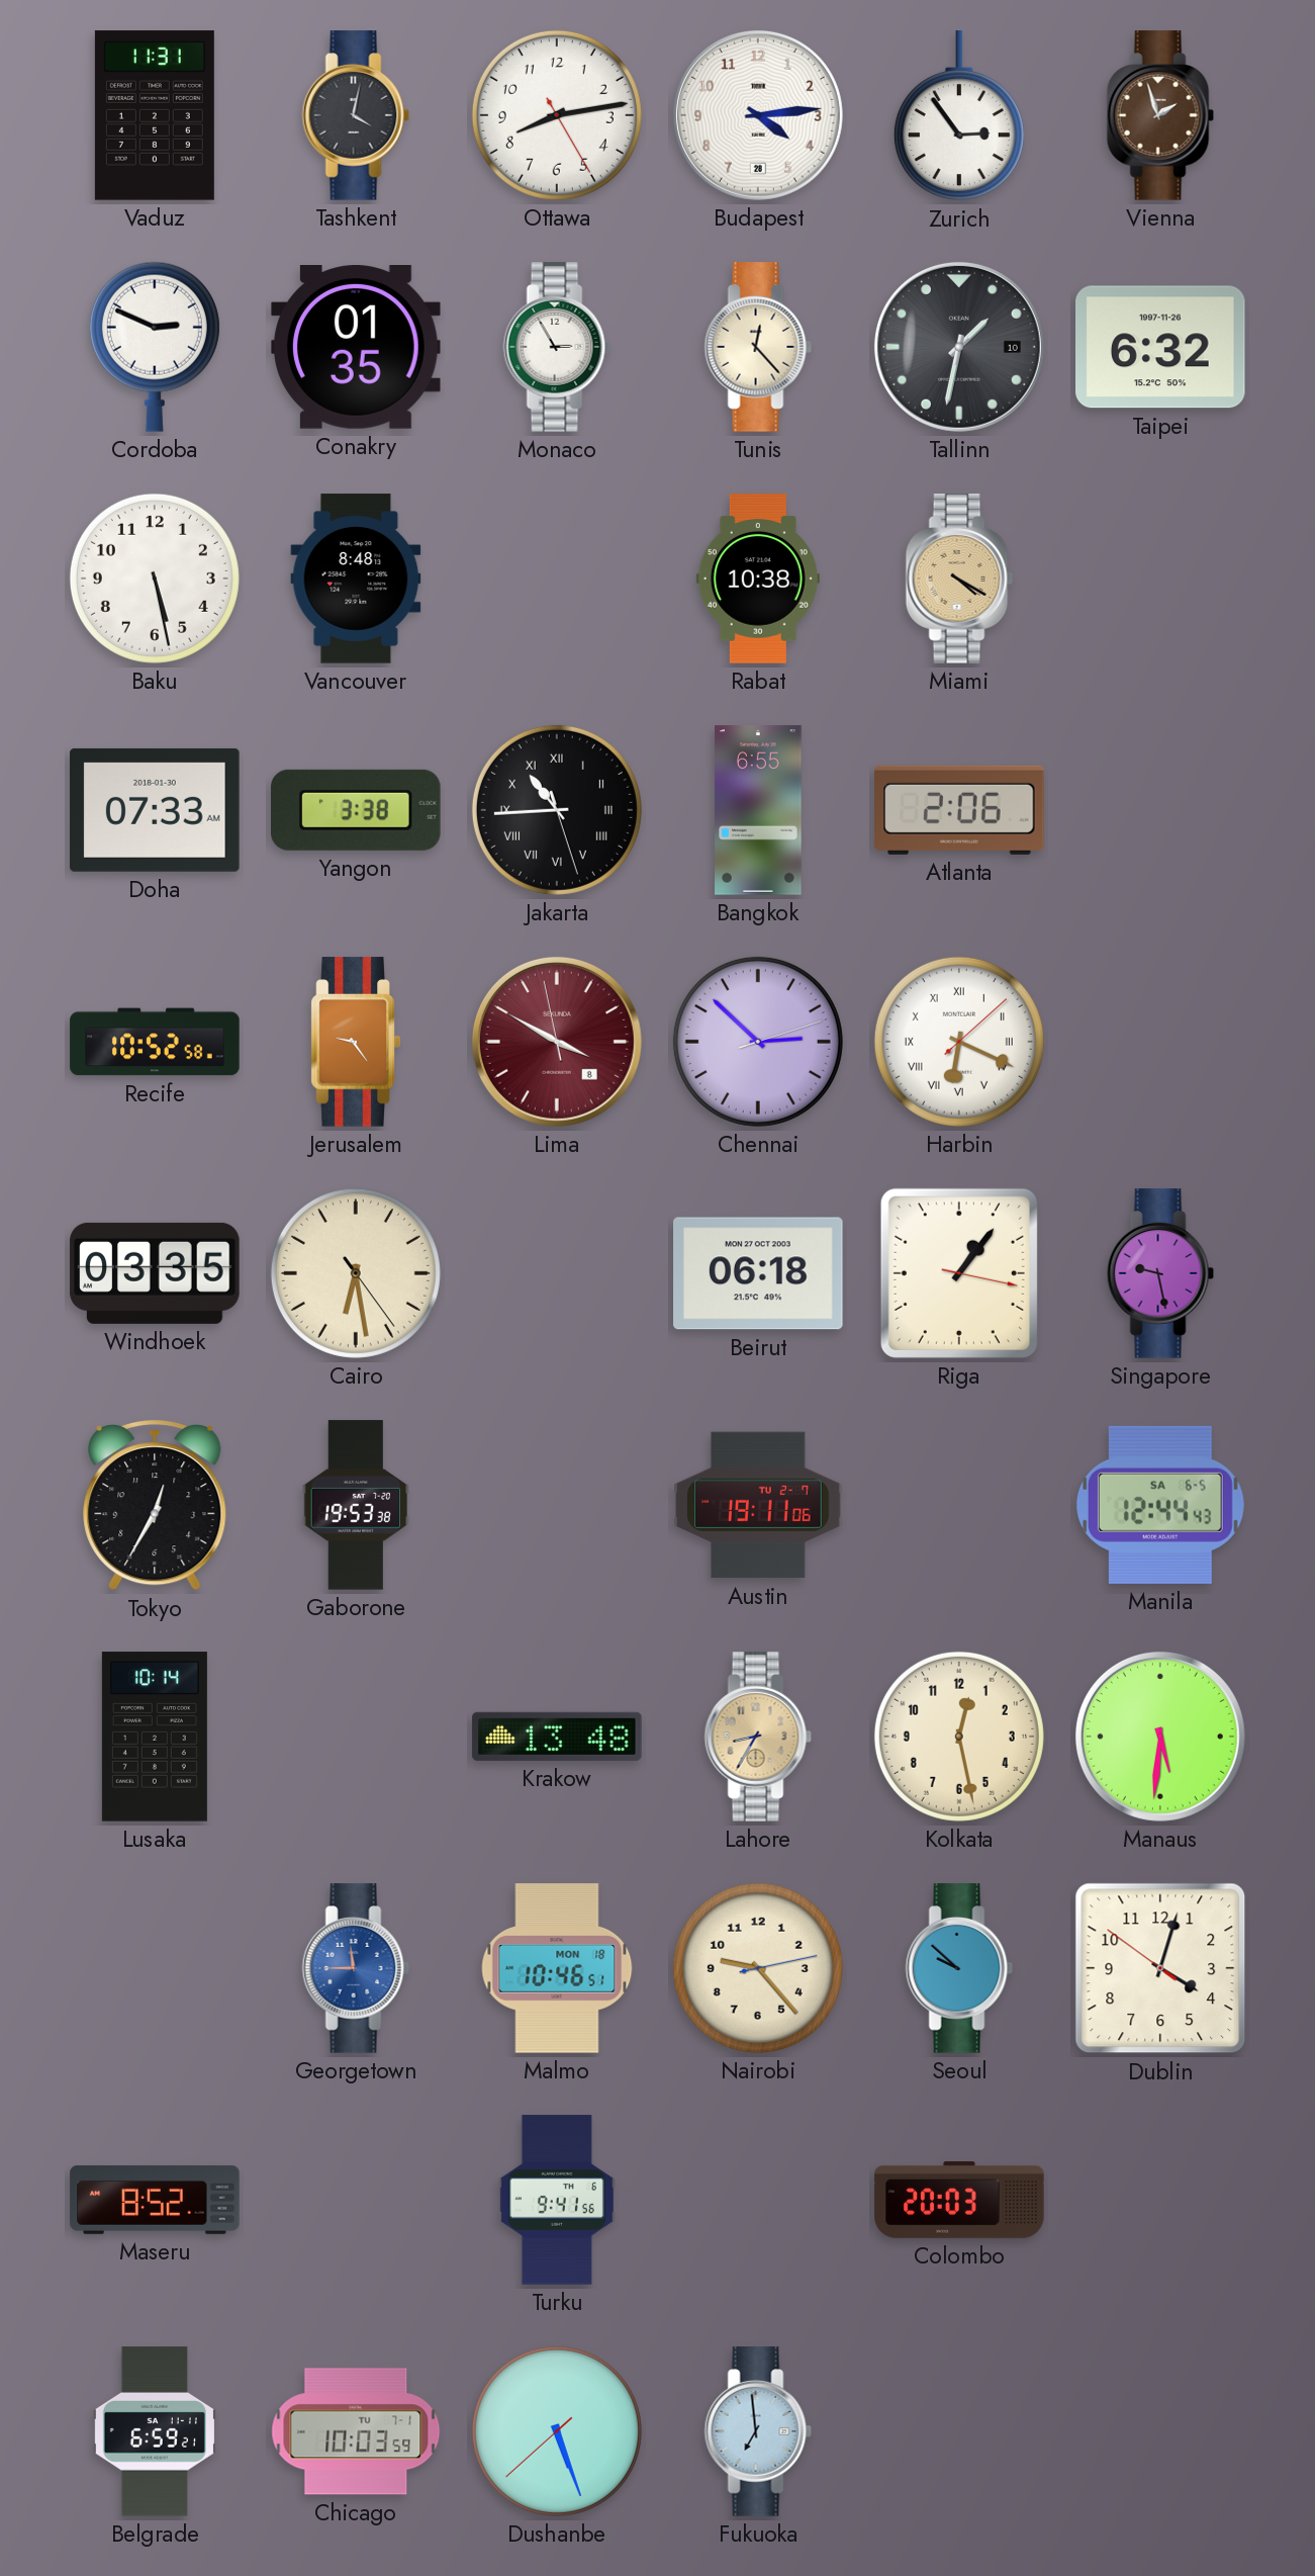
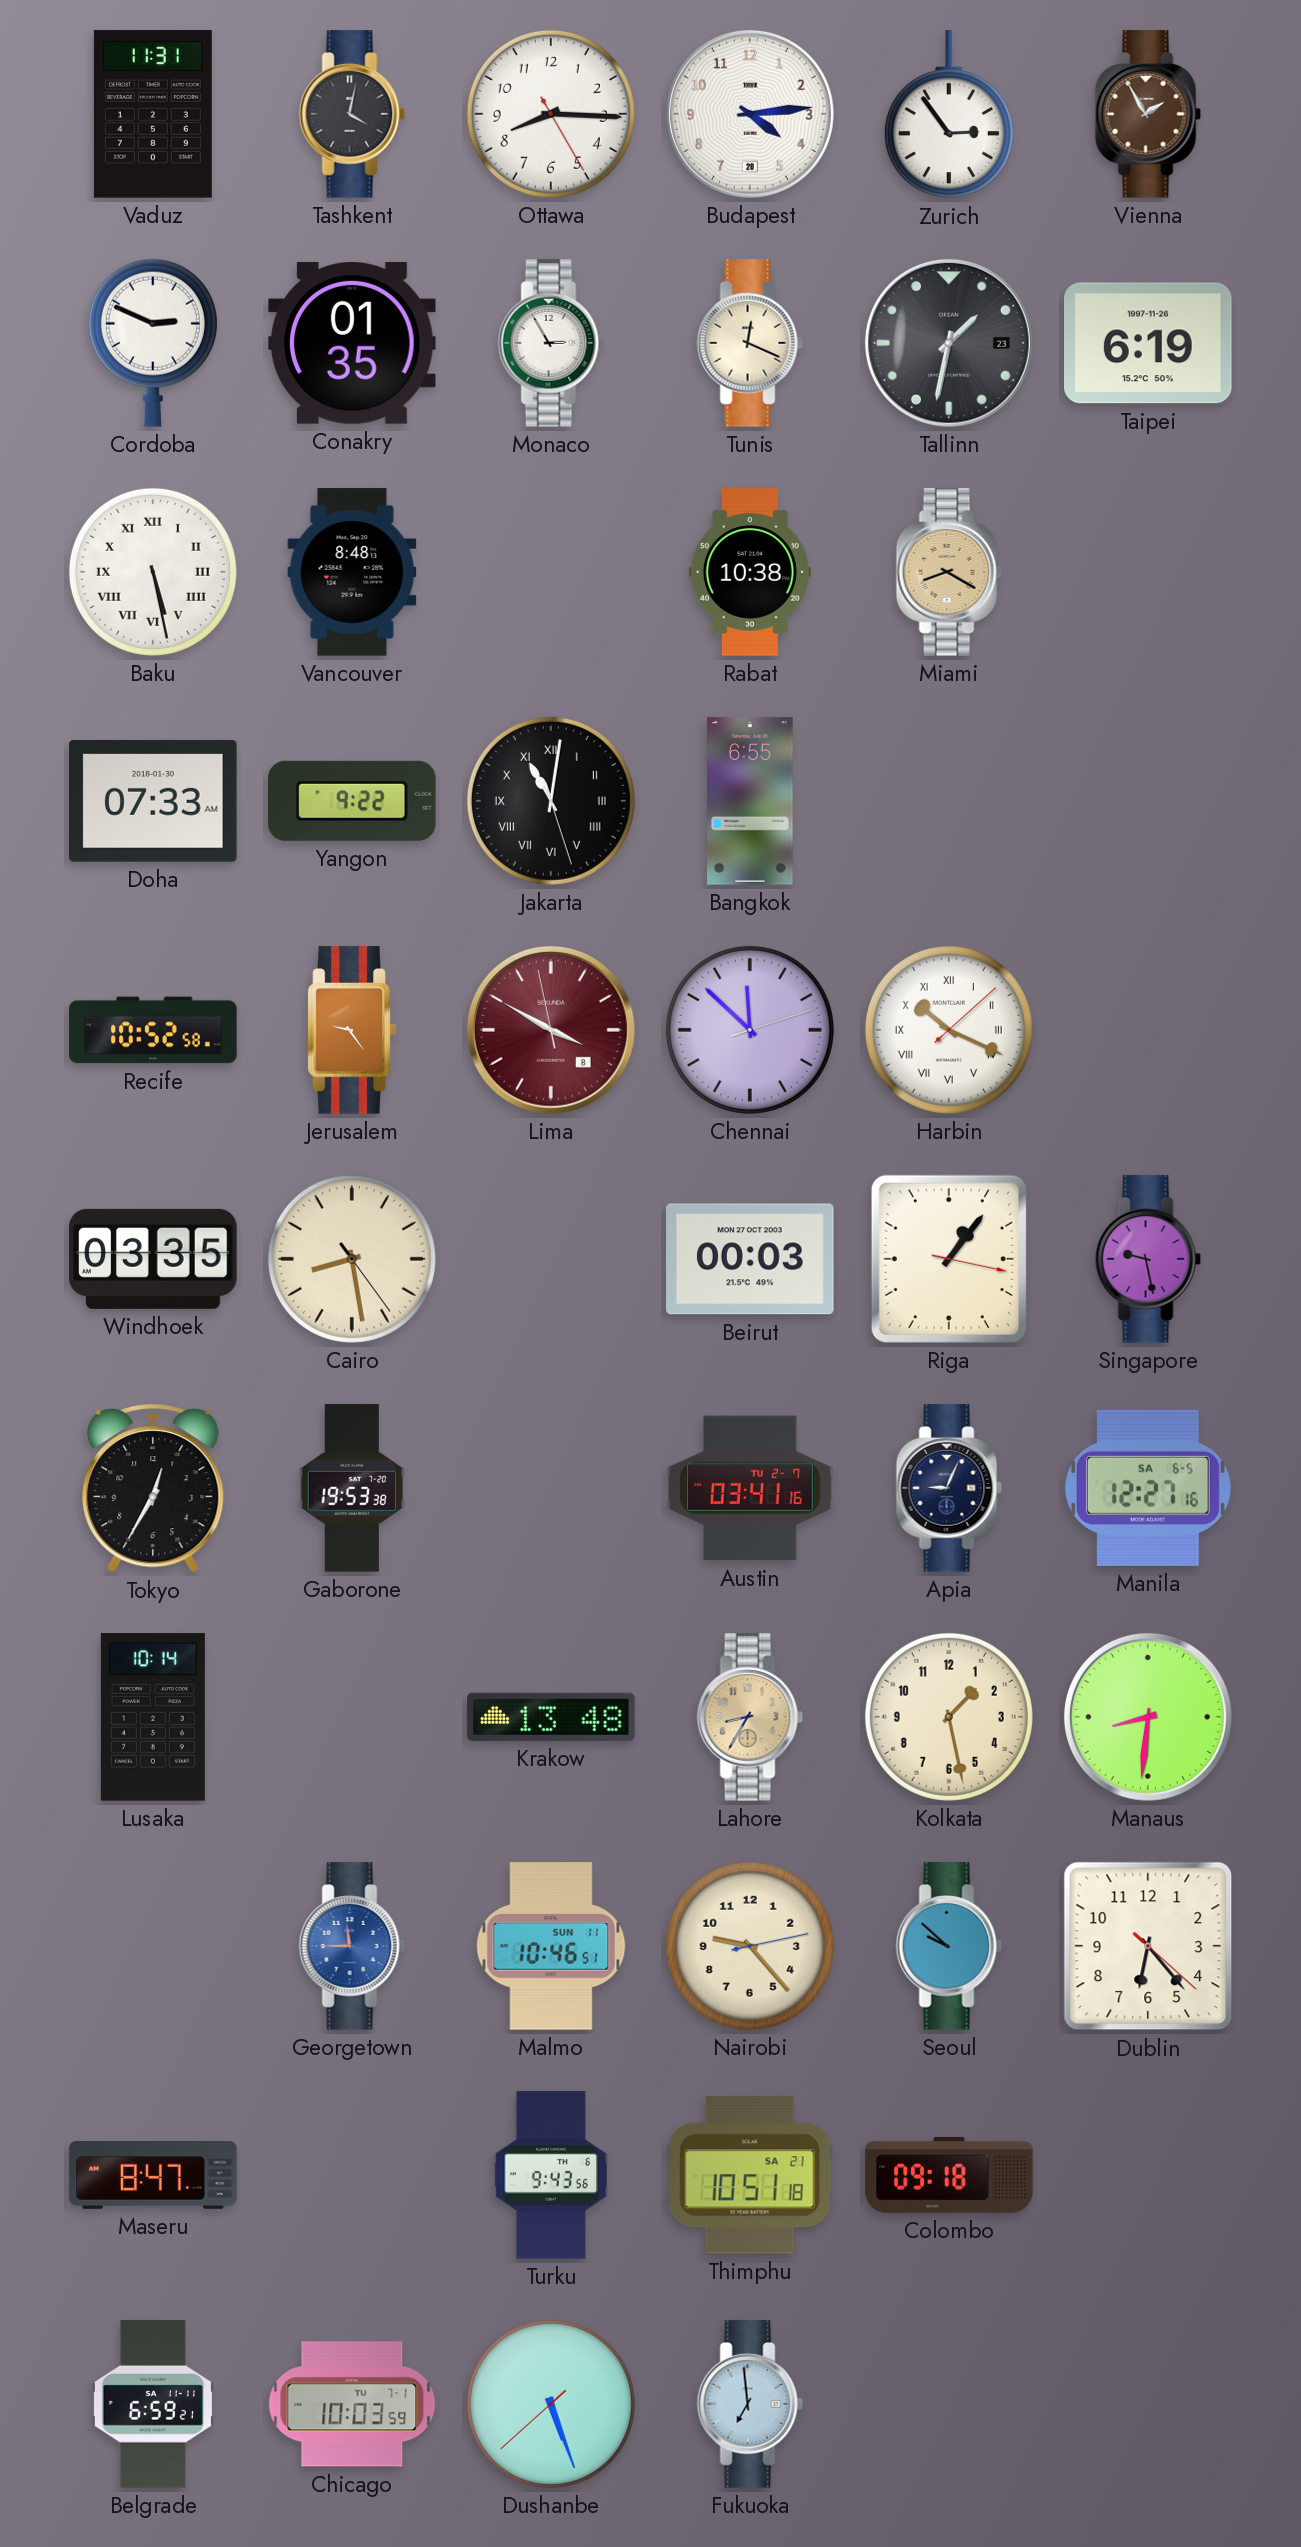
Ottawa: 8:13 -> 8:15 (551, 114)
Vienna: 1:57 -> 1:55 (1148, 114)
Tunis: 12:23 -> 12:19 (750, 343)
Tallinn date: 10 -> 23 (949, 343)
Taipei: 6:32 -> 6:19 (1149, 343)
Baku numerals: Arabic -> Roman (153, 572)
Miami: 4:20 -> 8:20 (949, 572)
Yangon: 3:38 -> 9:22 (353, 801)
Jakarta: 10:44 -> 11:01 (551, 801)
Atlanta: 2:06 -> none (959, 810)
Chennai: 2:52 -> 11:52 (750, 1030)
Harbin: 6:19 -> 10:19 (949, 1030)
Cairo: 6:28 -> 8:28 (352, 1259)
Beirut: 06:18 -> 00:03 (750, 1259)
Austin: 19:11 -> 03:41 (750, 1488)
Apia: none -> 9:04 (949, 1488)
Manila: 12:44 -> 12:27 (1148, 1488)
Kolkata: 12:28 -> 1:28 (949, 1717)
Manaus: 5:31 -> 8:31 (1148, 1717)
Malmo date: MON 18 -> SUN 11 (551, 1946)
Dublin: 4:02 -> 6:23 (1148, 1946)
Maseru: 8:52 -> 8:47 (153, 2175)
Turku: 9:41 -> 9:43 (551, 2175)
Thimphu: none -> 10:51 (750, 2175)
Colombo: 20:03 -> 09:18 (949, 2175)
